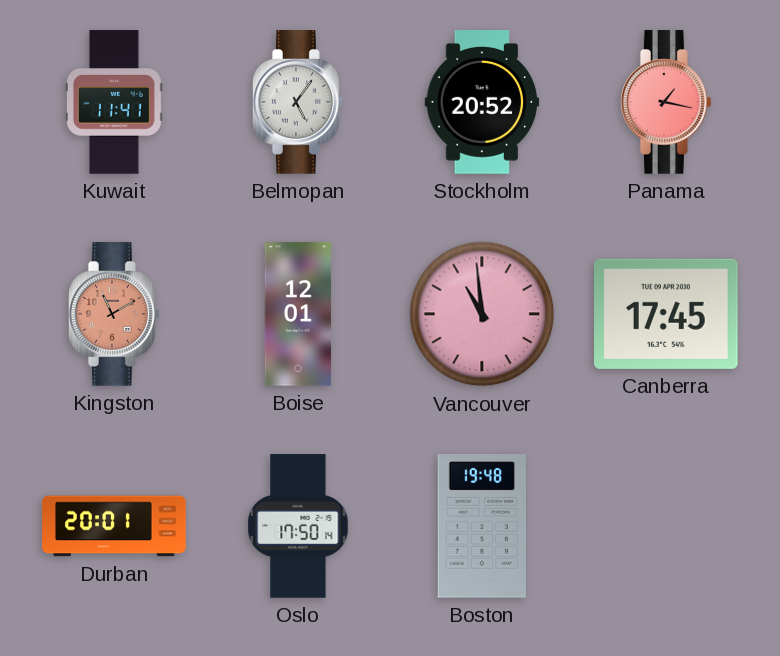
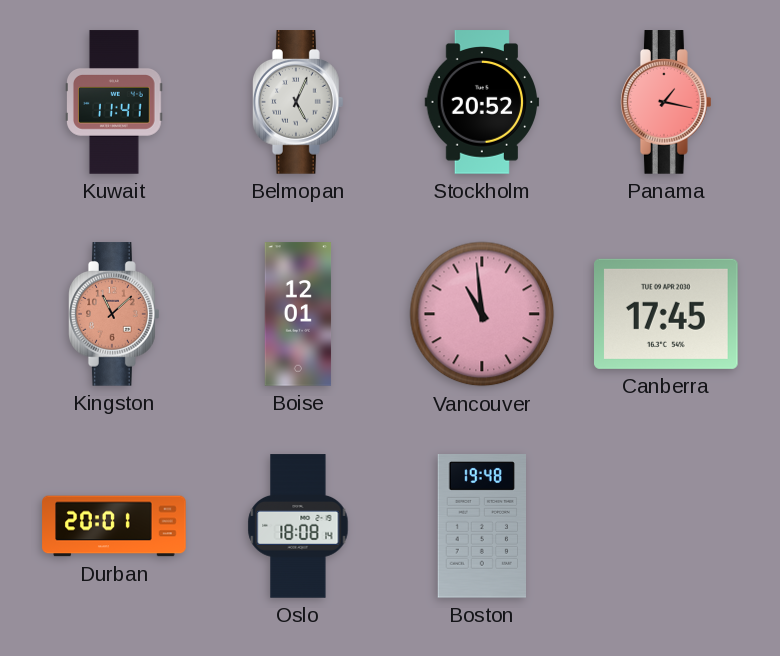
Belmopan: 5:06 -> 5:04 (299, 102)
Kingston: 11:10 -> 11:08 (115, 314)
Oslo: 17:50 -> 18:08 (298, 526)
